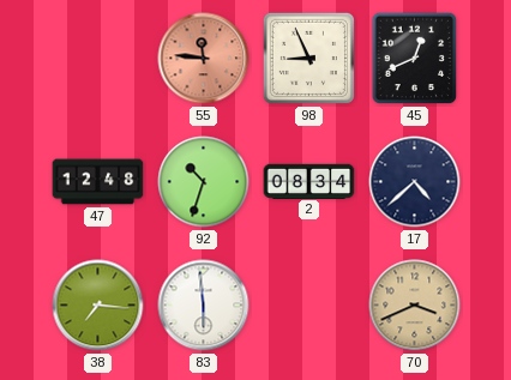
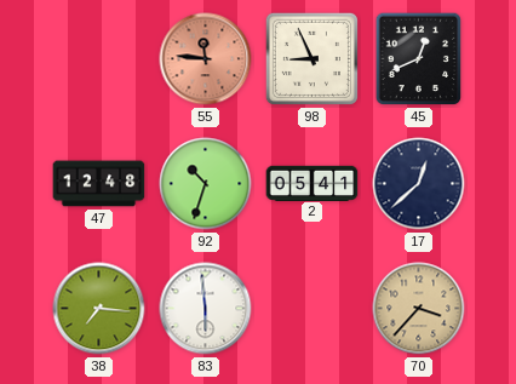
2: 08:34 -> 05:41 (313, 183)
17: 4:38 -> 12:38 (419, 184)
70: 3:41 -> 3:37 (419, 309)
